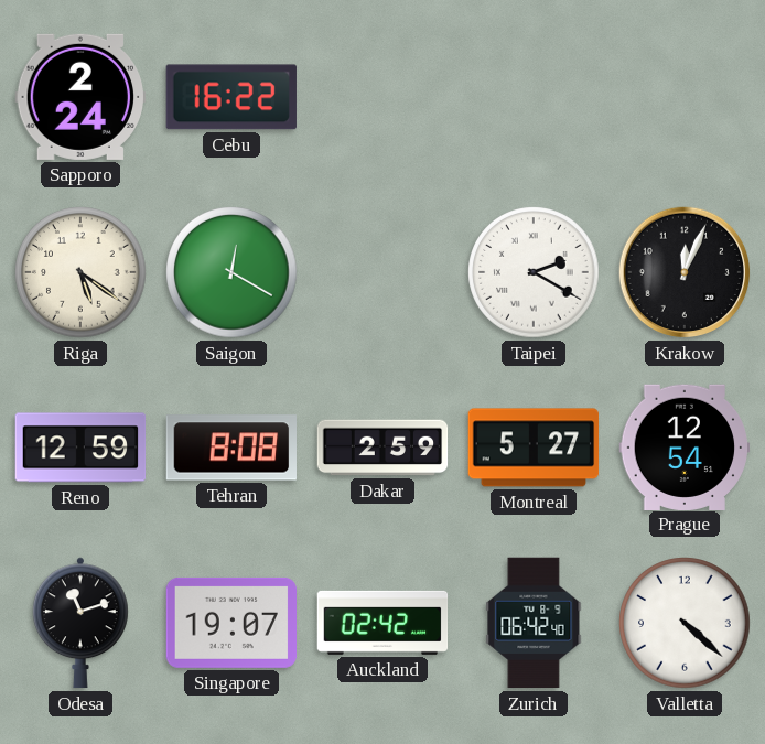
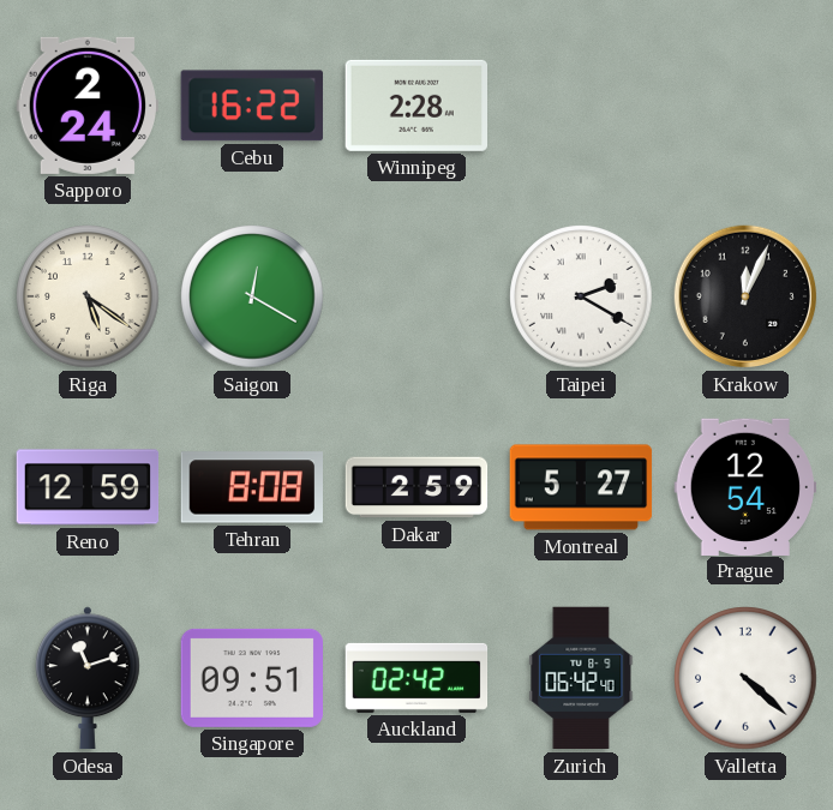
Winnipeg: none -> 2:28 (415, 106)
Singapore: 19:07 -> 09:51 (251, 678)
